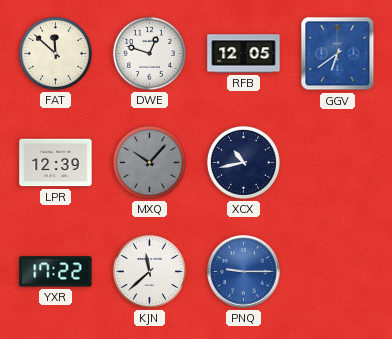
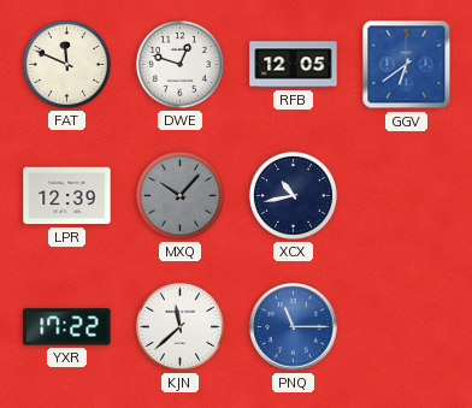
FAT: 11:52 -> 11:49 (66, 64)
PNQ: 9:15 -> 11:15 (294, 327)
